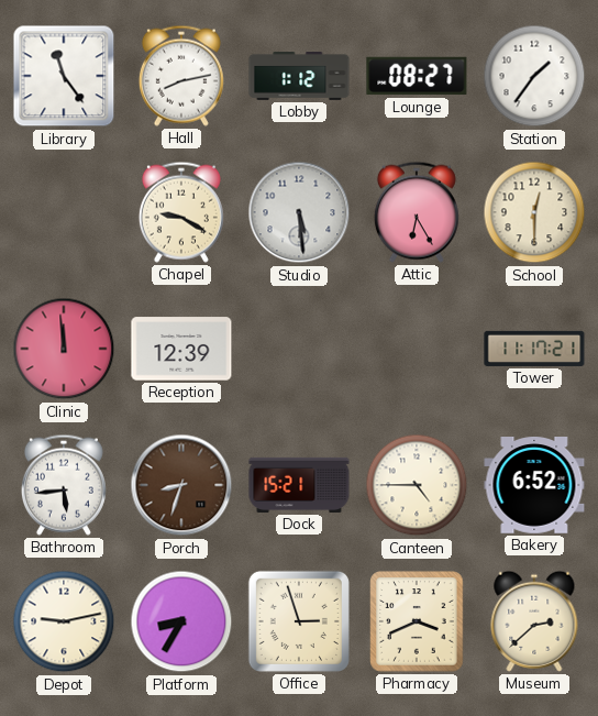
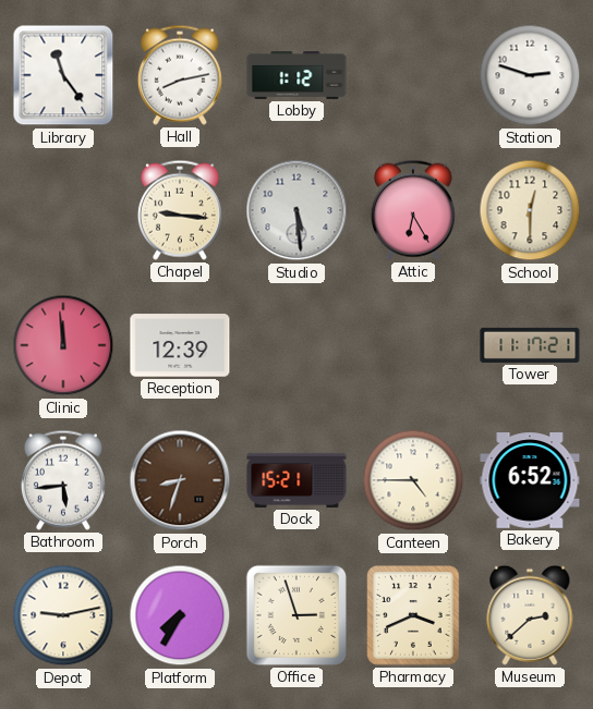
Lounge: 08:27 -> none (417, 76)
Station: 1:36 -> 2:48 (530, 75)
Chapel: 9:20 -> 9:16 (180, 210)
Platform: 8:35 -> 7:35 (180, 615)
